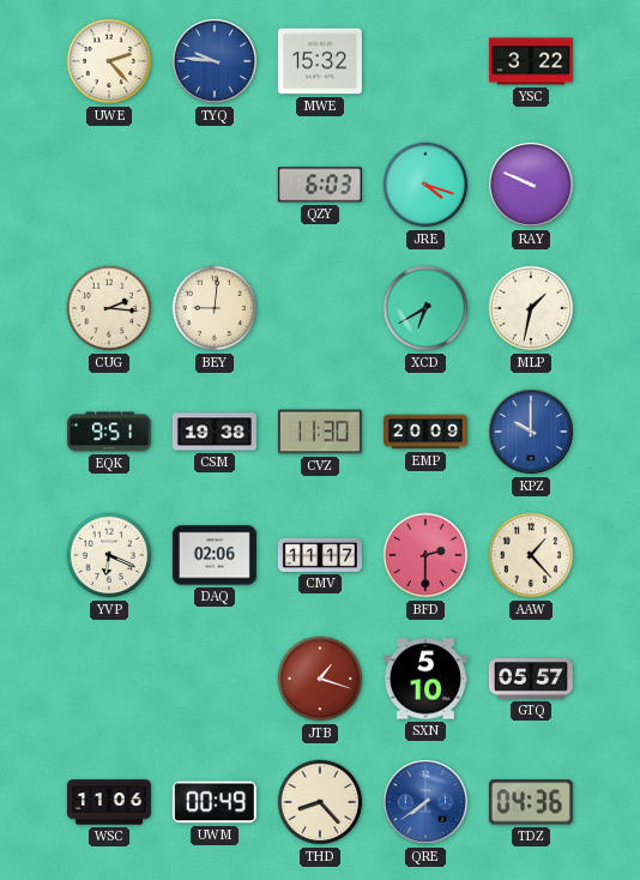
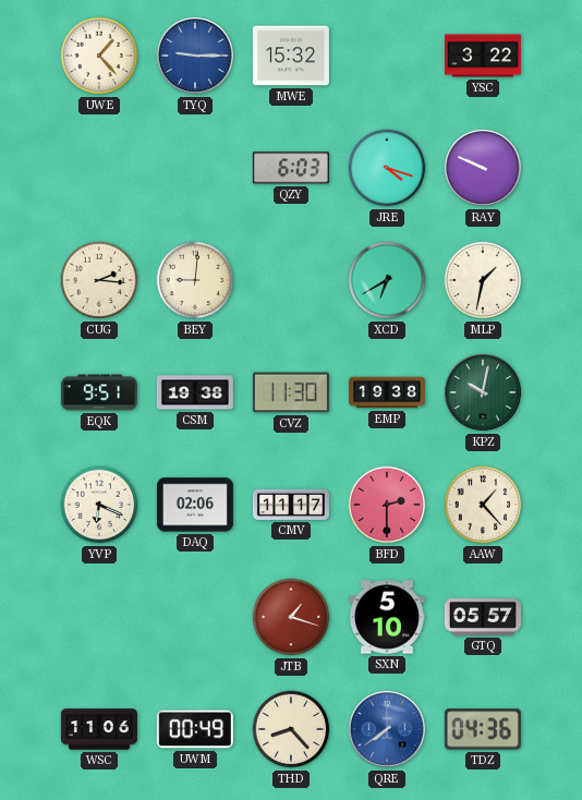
UWE: 2:23 -> 1:23 (99, 56)
TYQ: 9:46 -> 9:15 (195, 56)
EMP: 20:09 -> 19:38 (387, 392)
KPZ: 10:00 -> 10:02 (483, 392)
KPZ dial: blue -> green (483, 392)
